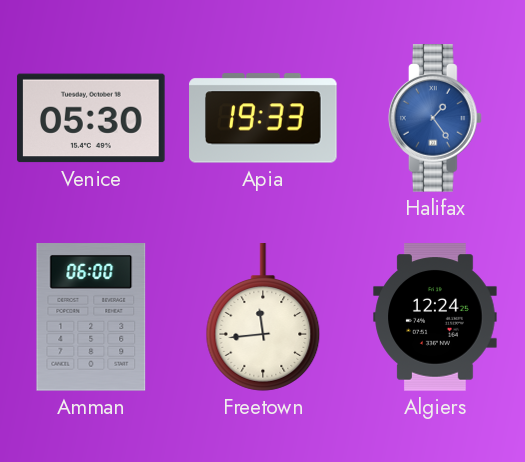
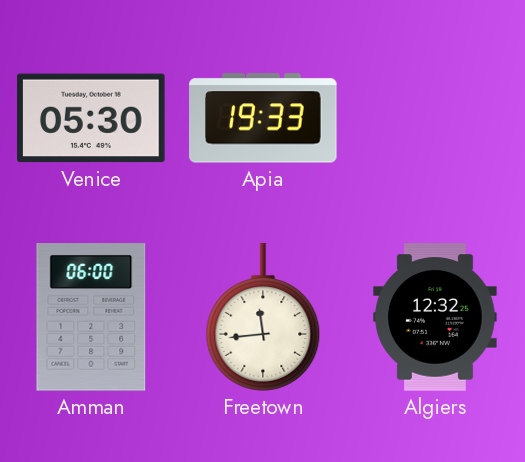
Halifax: 1:24 -> none (435, 118)
Algiers: 12:24 -> 12:32 (435, 317)
